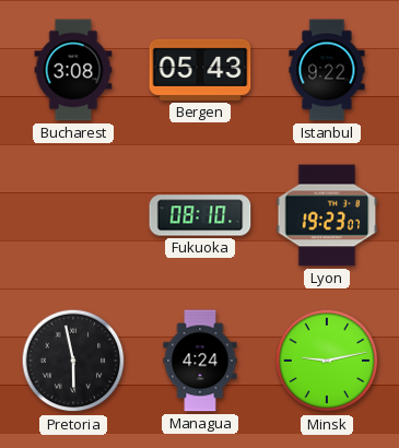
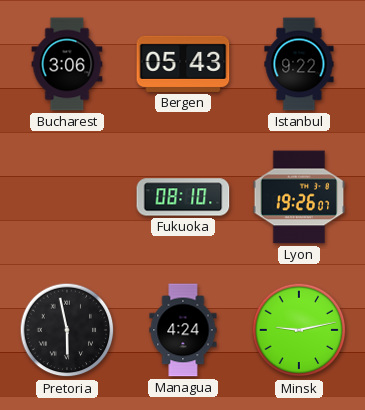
Bucharest: 3:08 -> 3:06 (67, 64)
Lyon: 19:23 -> 19:26 (299, 197)
